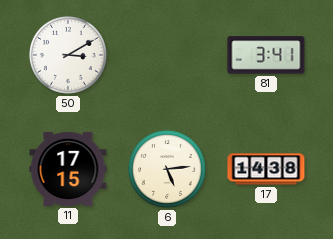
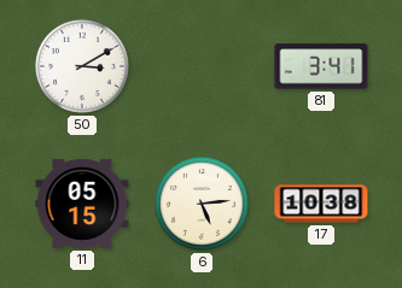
11: 17:15 -> 05:15 (82, 204)
17: 14:38 -> 10:38 (321, 204)
